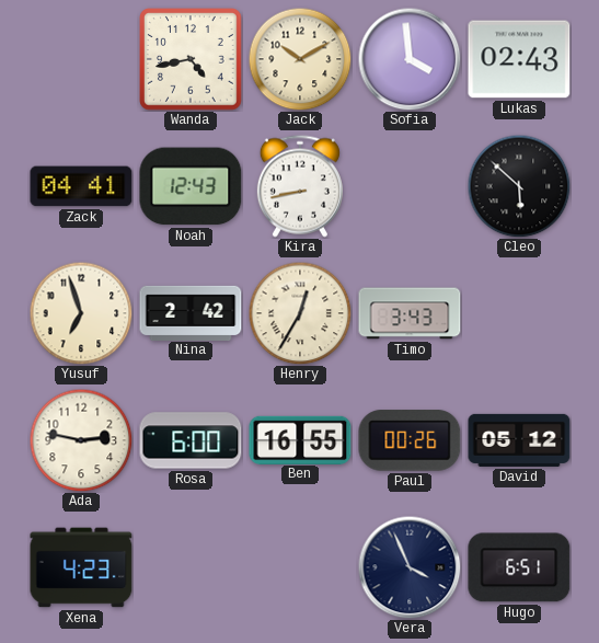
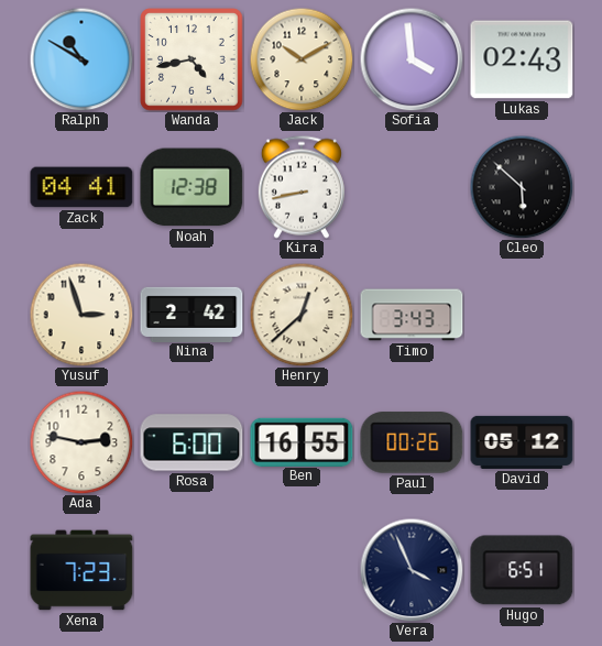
Ralph: none -> 10:50 (81, 59)
Noah: 12:43 -> 12:38 (191, 187)
Yusuf: 6:57 -> 2:57 (81, 315)
Henry: 12:35 -> 12:38 (302, 315)
Xena: 4:23 -> 7:23 (81, 570)
